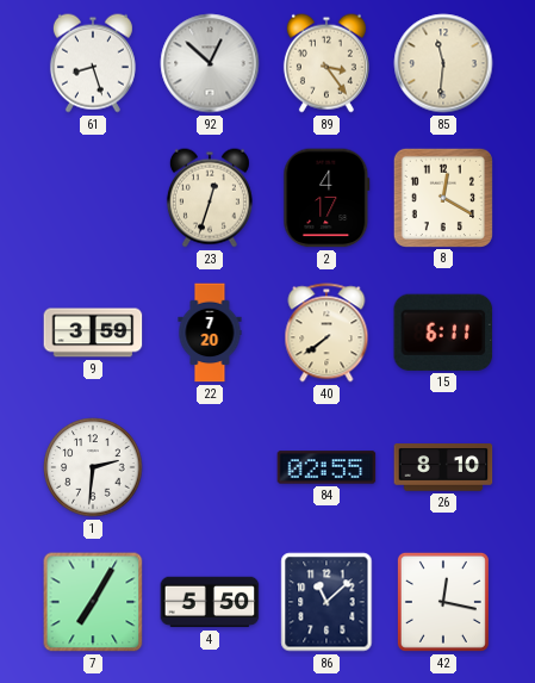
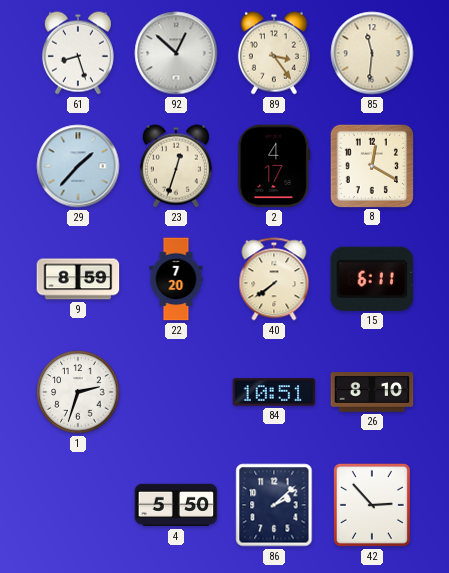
29: none -> 1:37 (78, 166)
9: 3:59 -> 8:59 (78, 279)
1: 2:31 -> 2:33 (78, 392)
84: 02:55 -> 10:51 (274, 392)
7: 7:05 -> none (93, 602)
86: 11:08 -> 2:08 (274, 505)
42: 12:17 -> 2:53 (372, 505)
